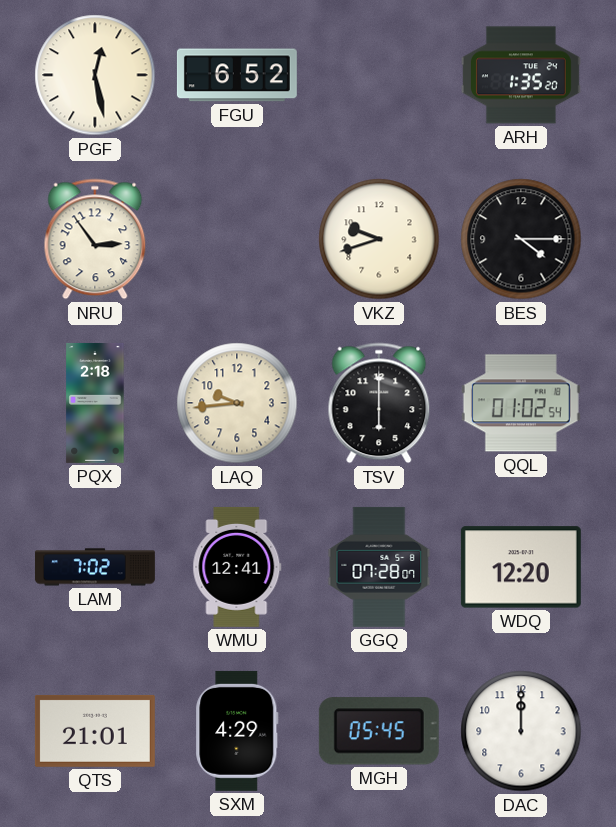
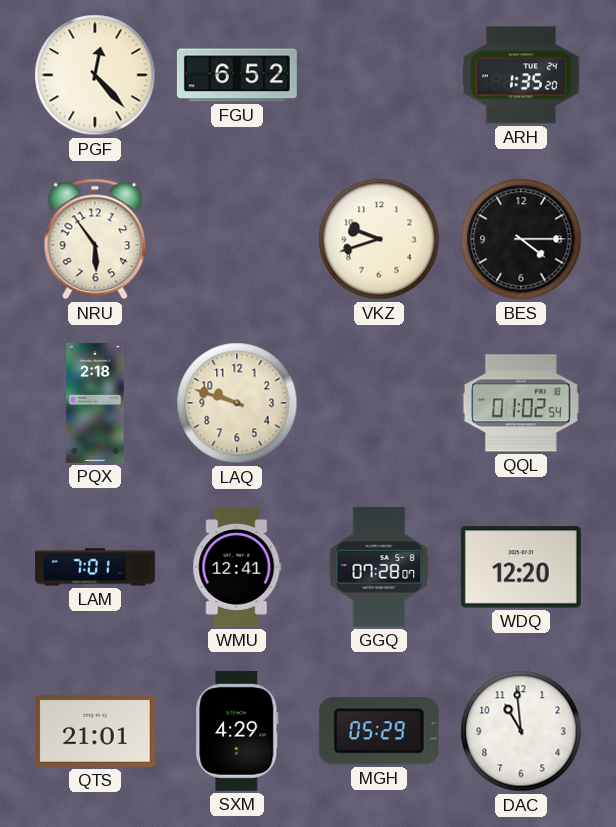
PGF: 12:28 -> 12:23 (95, 75)
NRU: 2:54 -> 5:54 (95, 239)
LAQ: 9:44 -> 9:48 (237, 403)
TSV: 6:00 -> none (379, 403)
LAM: 7:02 -> 7:01 (95, 567)
MGH: 05:45 -> 05:29 (379, 731)
DAC: 12:00 -> 10:59 (521, 731)
